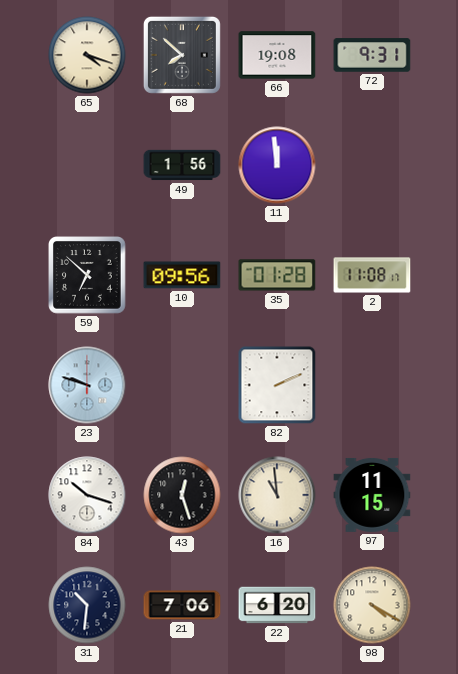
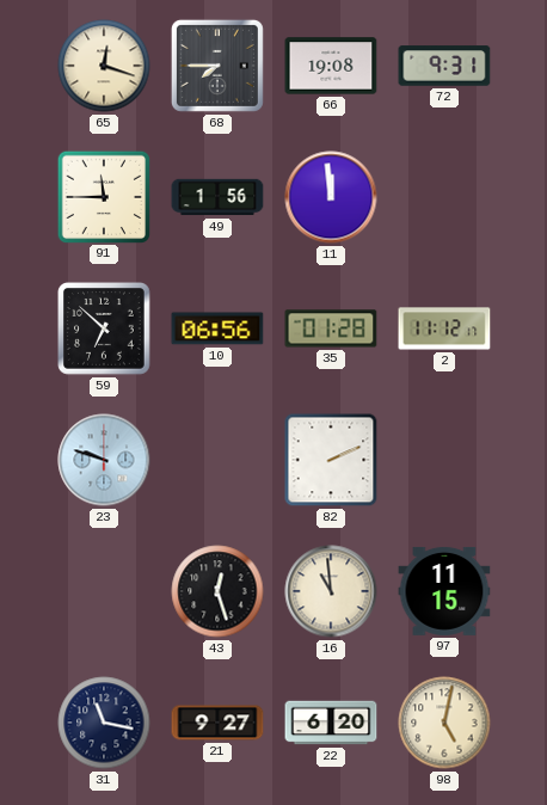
65: 4:18 -> 12:18 (104, 66)
68: 7:52 -> 7:45 (217, 66)
91: none -> 11:45 (103, 196)
10: 09:56 -> 06:56 (217, 328)
2: 11:08 -> 11:12 (444, 328)
84: 10:18 -> none (87, 495)
31: 10:31 -> 11:17 (104, 723)
21: 7:06 -> 9:27 (217, 723)
98: 4:20 -> 5:02 (444, 723)
